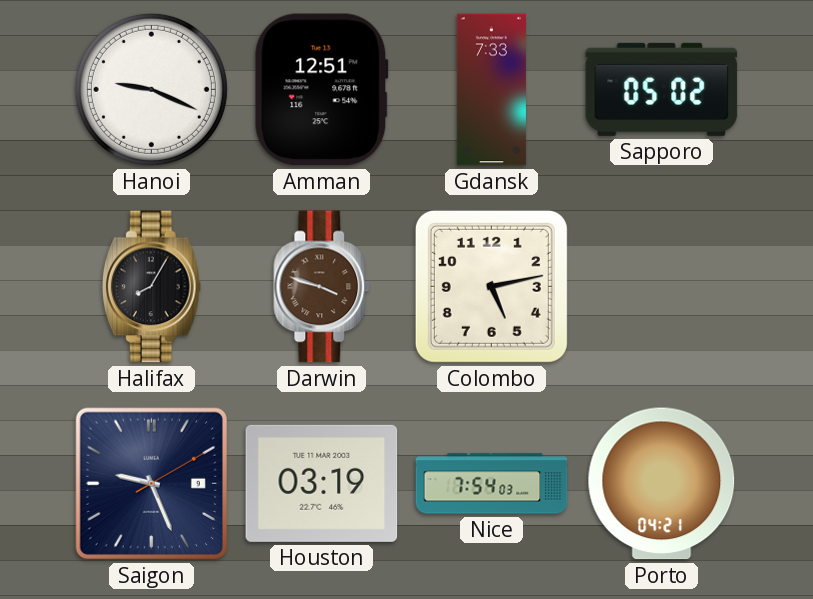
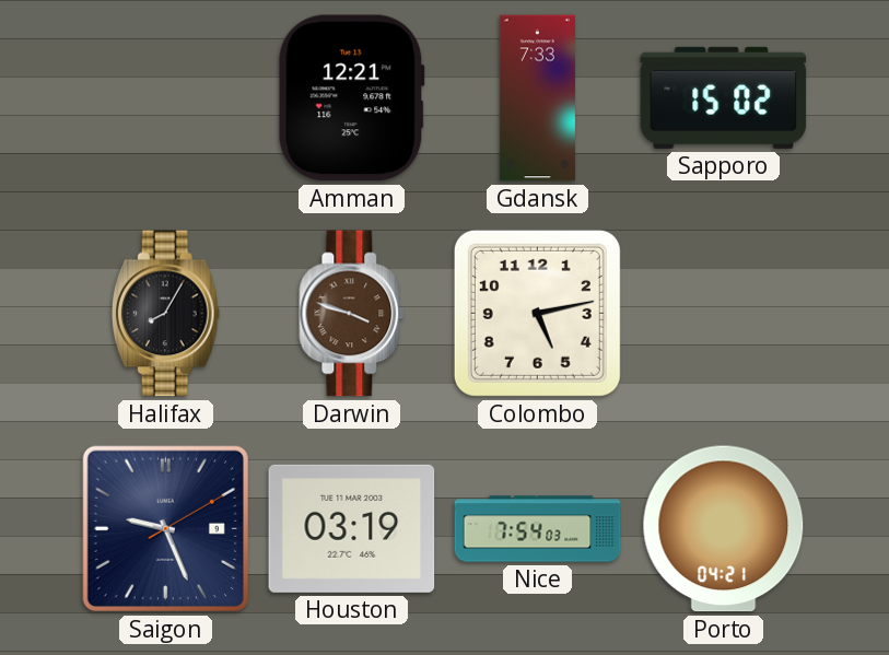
Hanoi: 9:19 -> none (151, 89)
Amman: 12:51 -> 12:21 (351, 98)
Sapporo: 05:02 -> 15:02 (724, 97)
